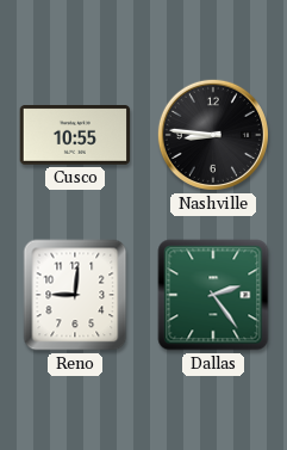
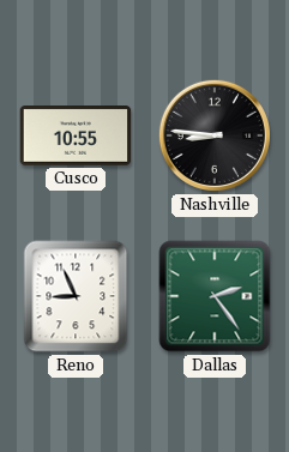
Reno: 9:01 -> 8:56 (76, 296)
